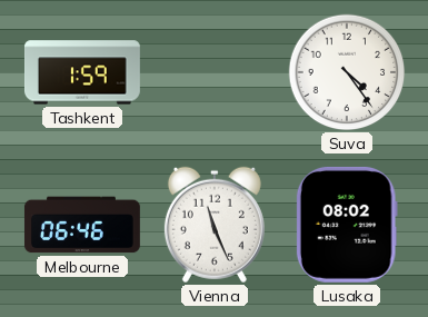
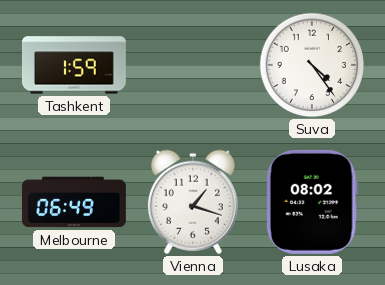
Melbourne: 06:46 -> 06:49 (74, 202)
Vienna: 11:26 -> 1:18 (193, 202)
